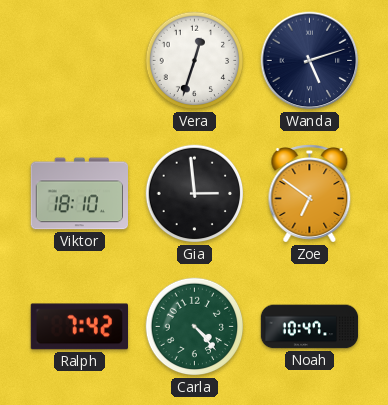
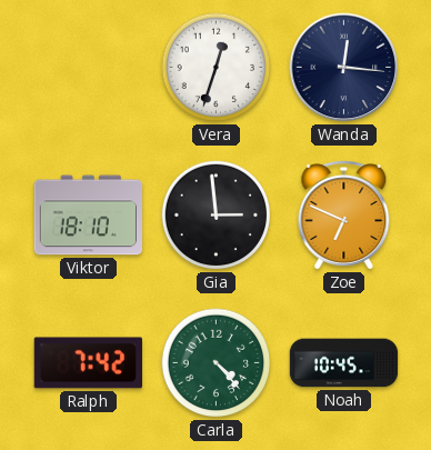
Wanda: 5:12 -> 12:16 (344, 68)
Zoe: 6:51 -> 6:49 (344, 216)
Noah: 10:47 -> 10:45 (344, 363)
